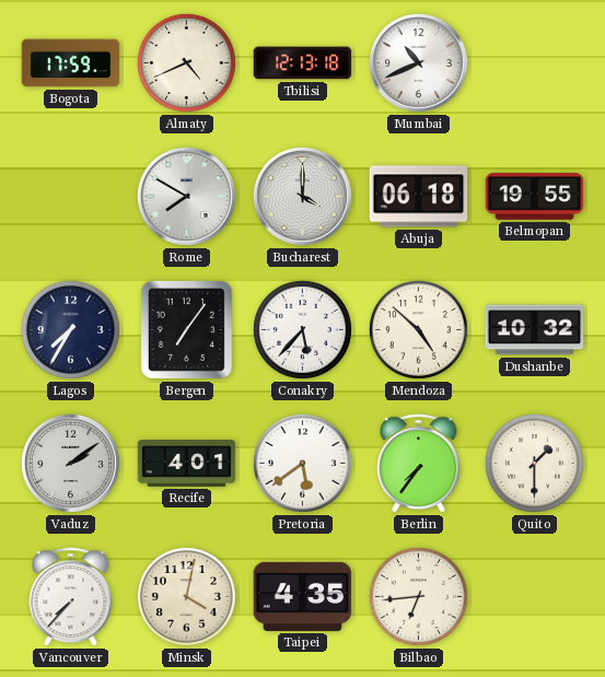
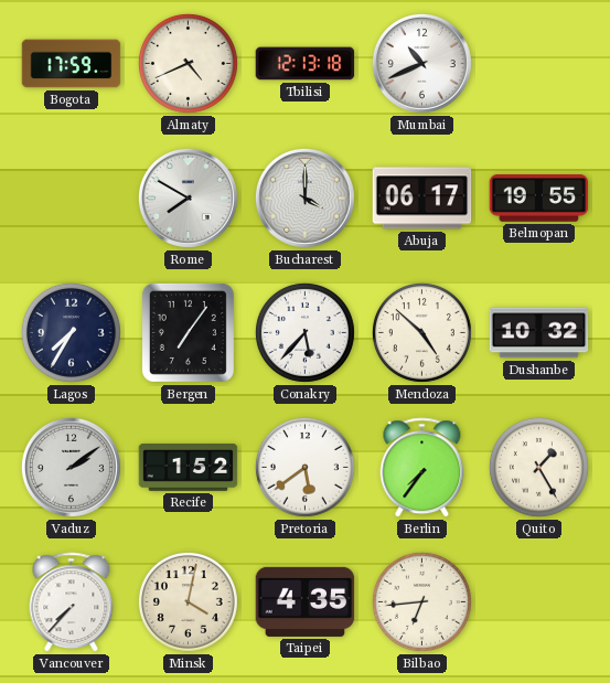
Abuja: 06:18 -> 06:17 (422, 199)
Recife: 4:01 -> 1:52 (189, 468)
Quito: 1:30 -> 1:25 (538, 467)
